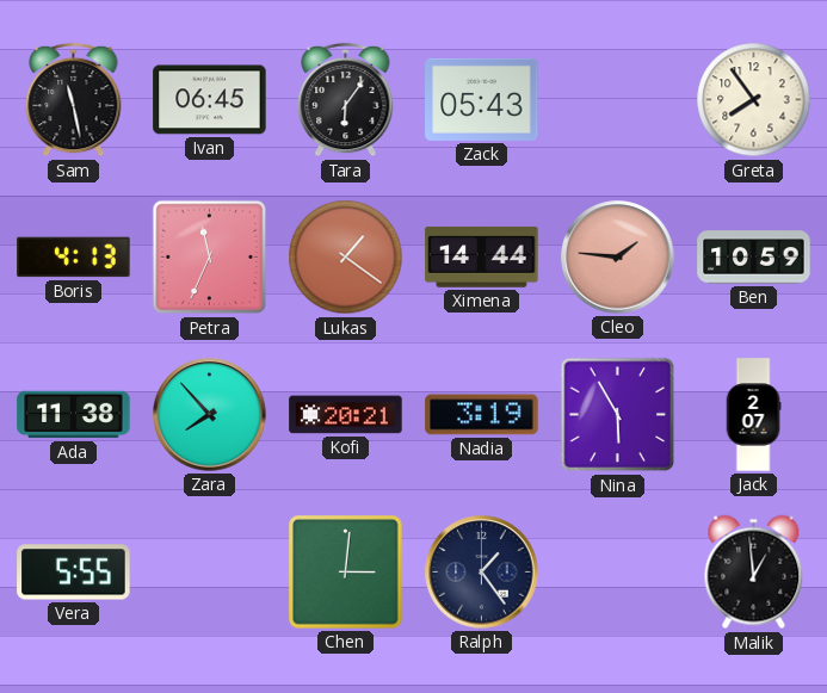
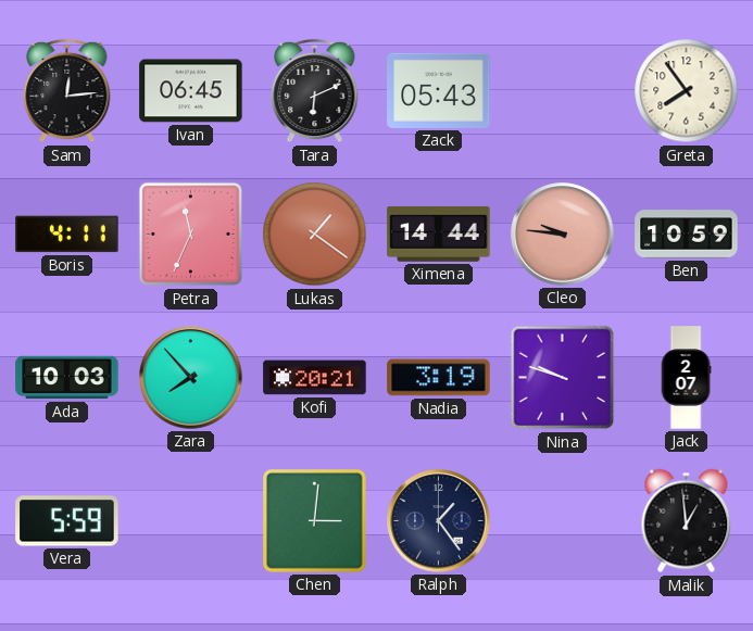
Sam: 11:28 -> 12:14 (67, 91)
Tara: 6:06 -> 6:11 (315, 91)
Boris: 4:13 -> 4:11 (67, 235)
Cleo: 1:46 -> 9:46 (563, 235)
Ada: 11:38 -> 10:03 (67, 378)
Nina: 5:55 -> 9:48 (563, 378)
Vera: 5:55 -> 5:59 (67, 521)
